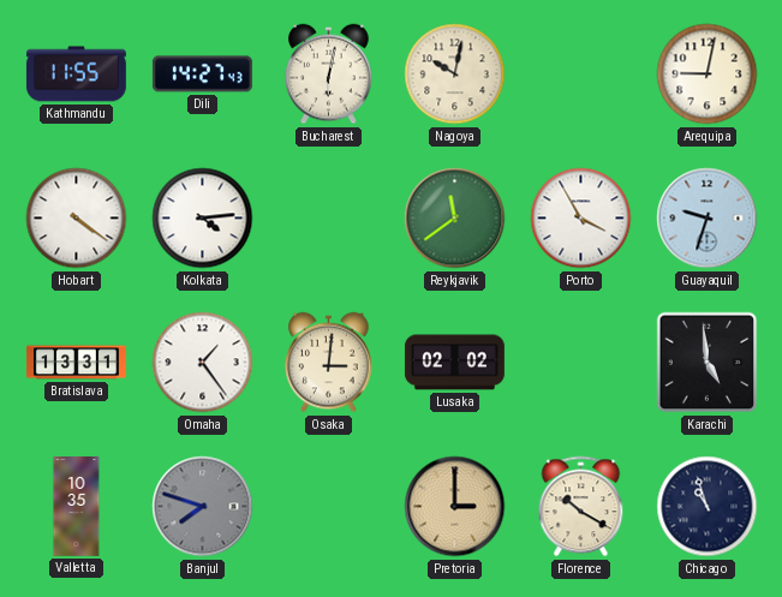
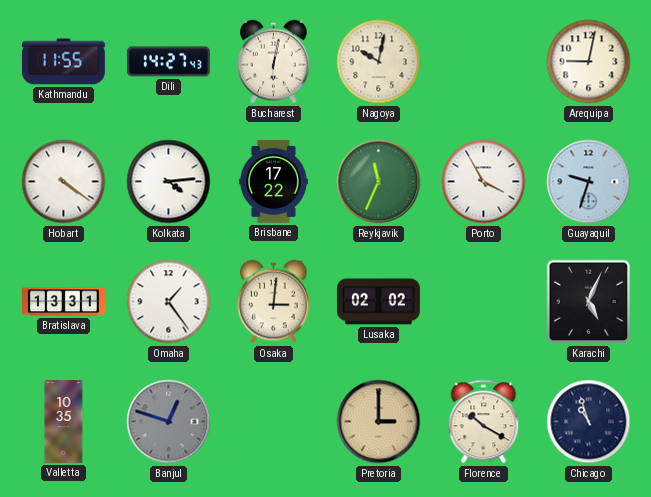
Brisbane: none -> 17:22 (273, 181)
Reykjavik: 11:39 -> 11:34 (379, 182)
Karachi: 4:59 -> 5:04 (589, 302)
Banjul: 7:48 -> 12:48 (169, 422)
